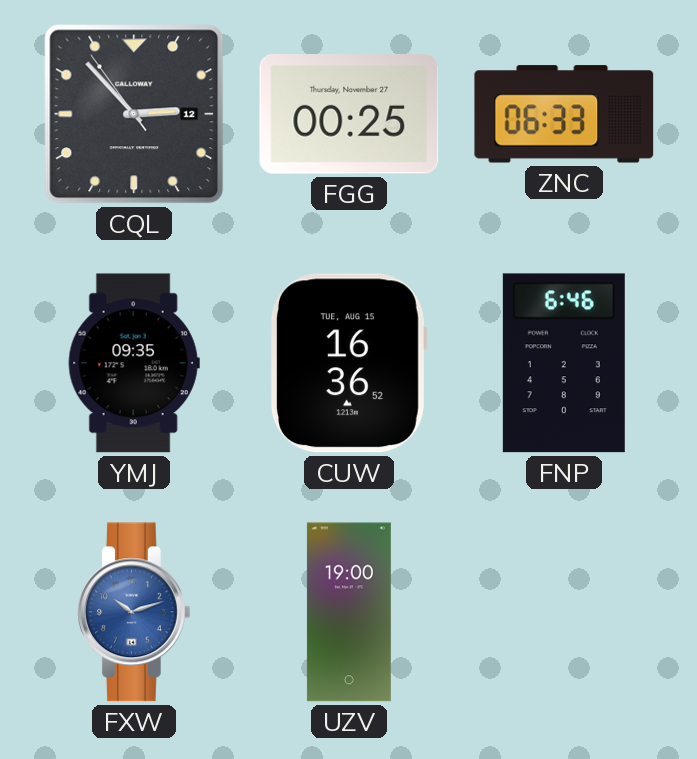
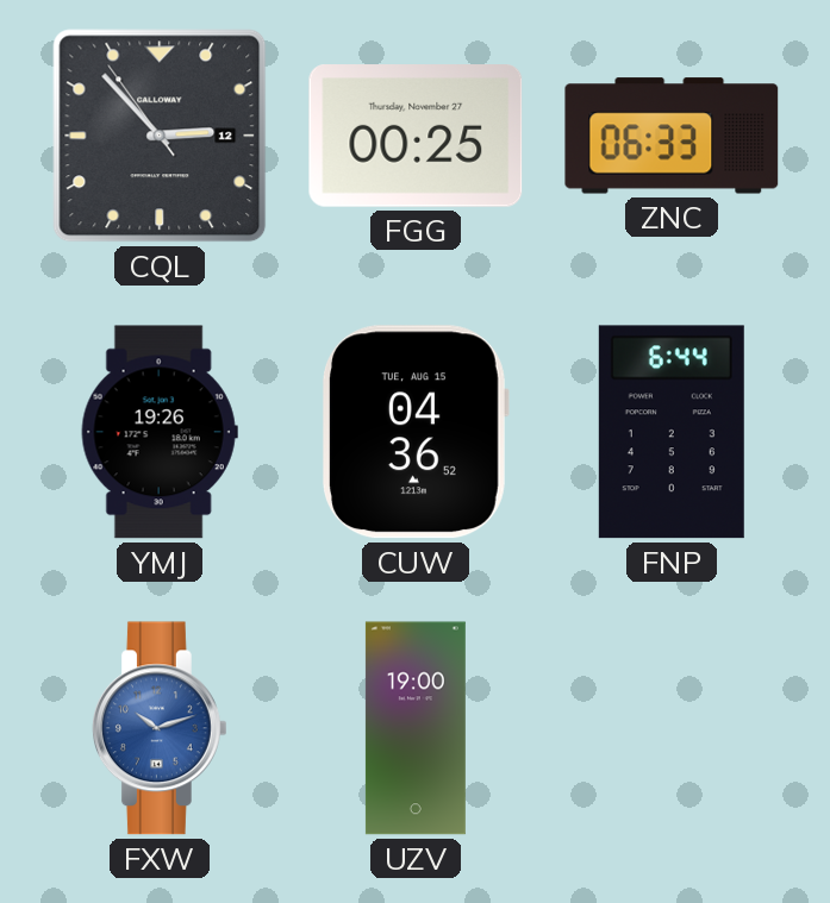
YMJ: 09:35 -> 19:26 (160, 432)
CUW: 16:36 -> 04:36 (416, 432)
FNP: 6:46 -> 6:44 (672, 432)
